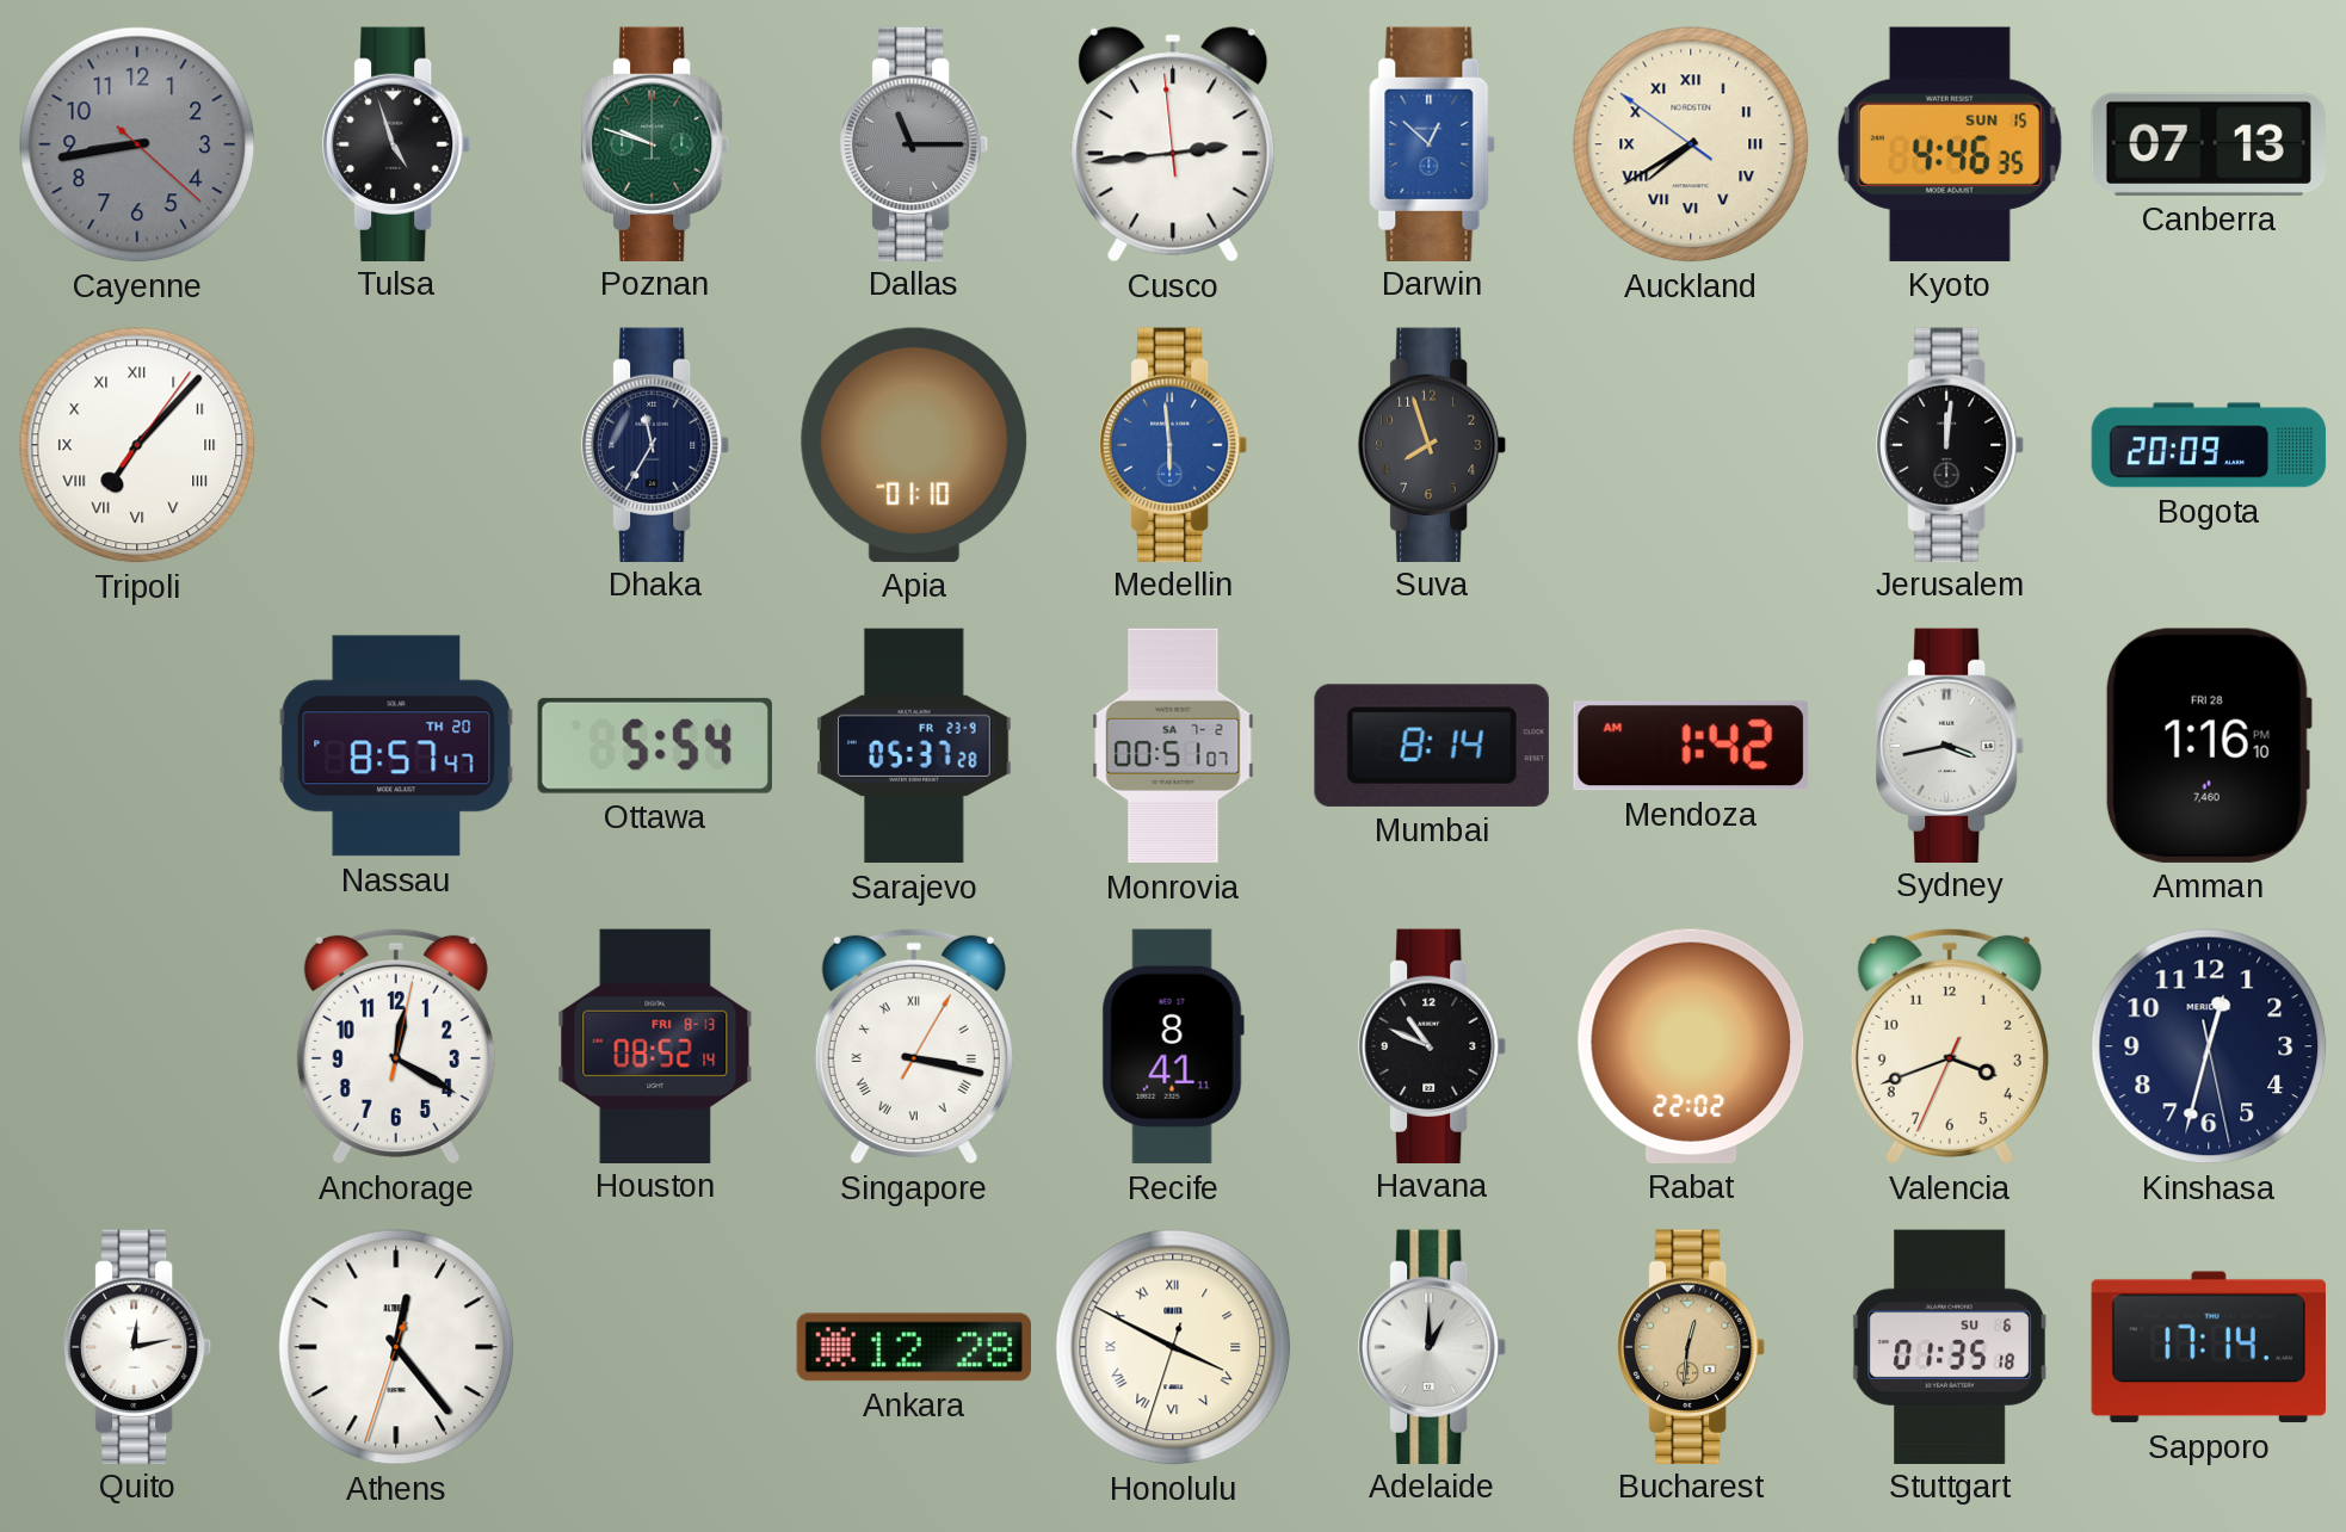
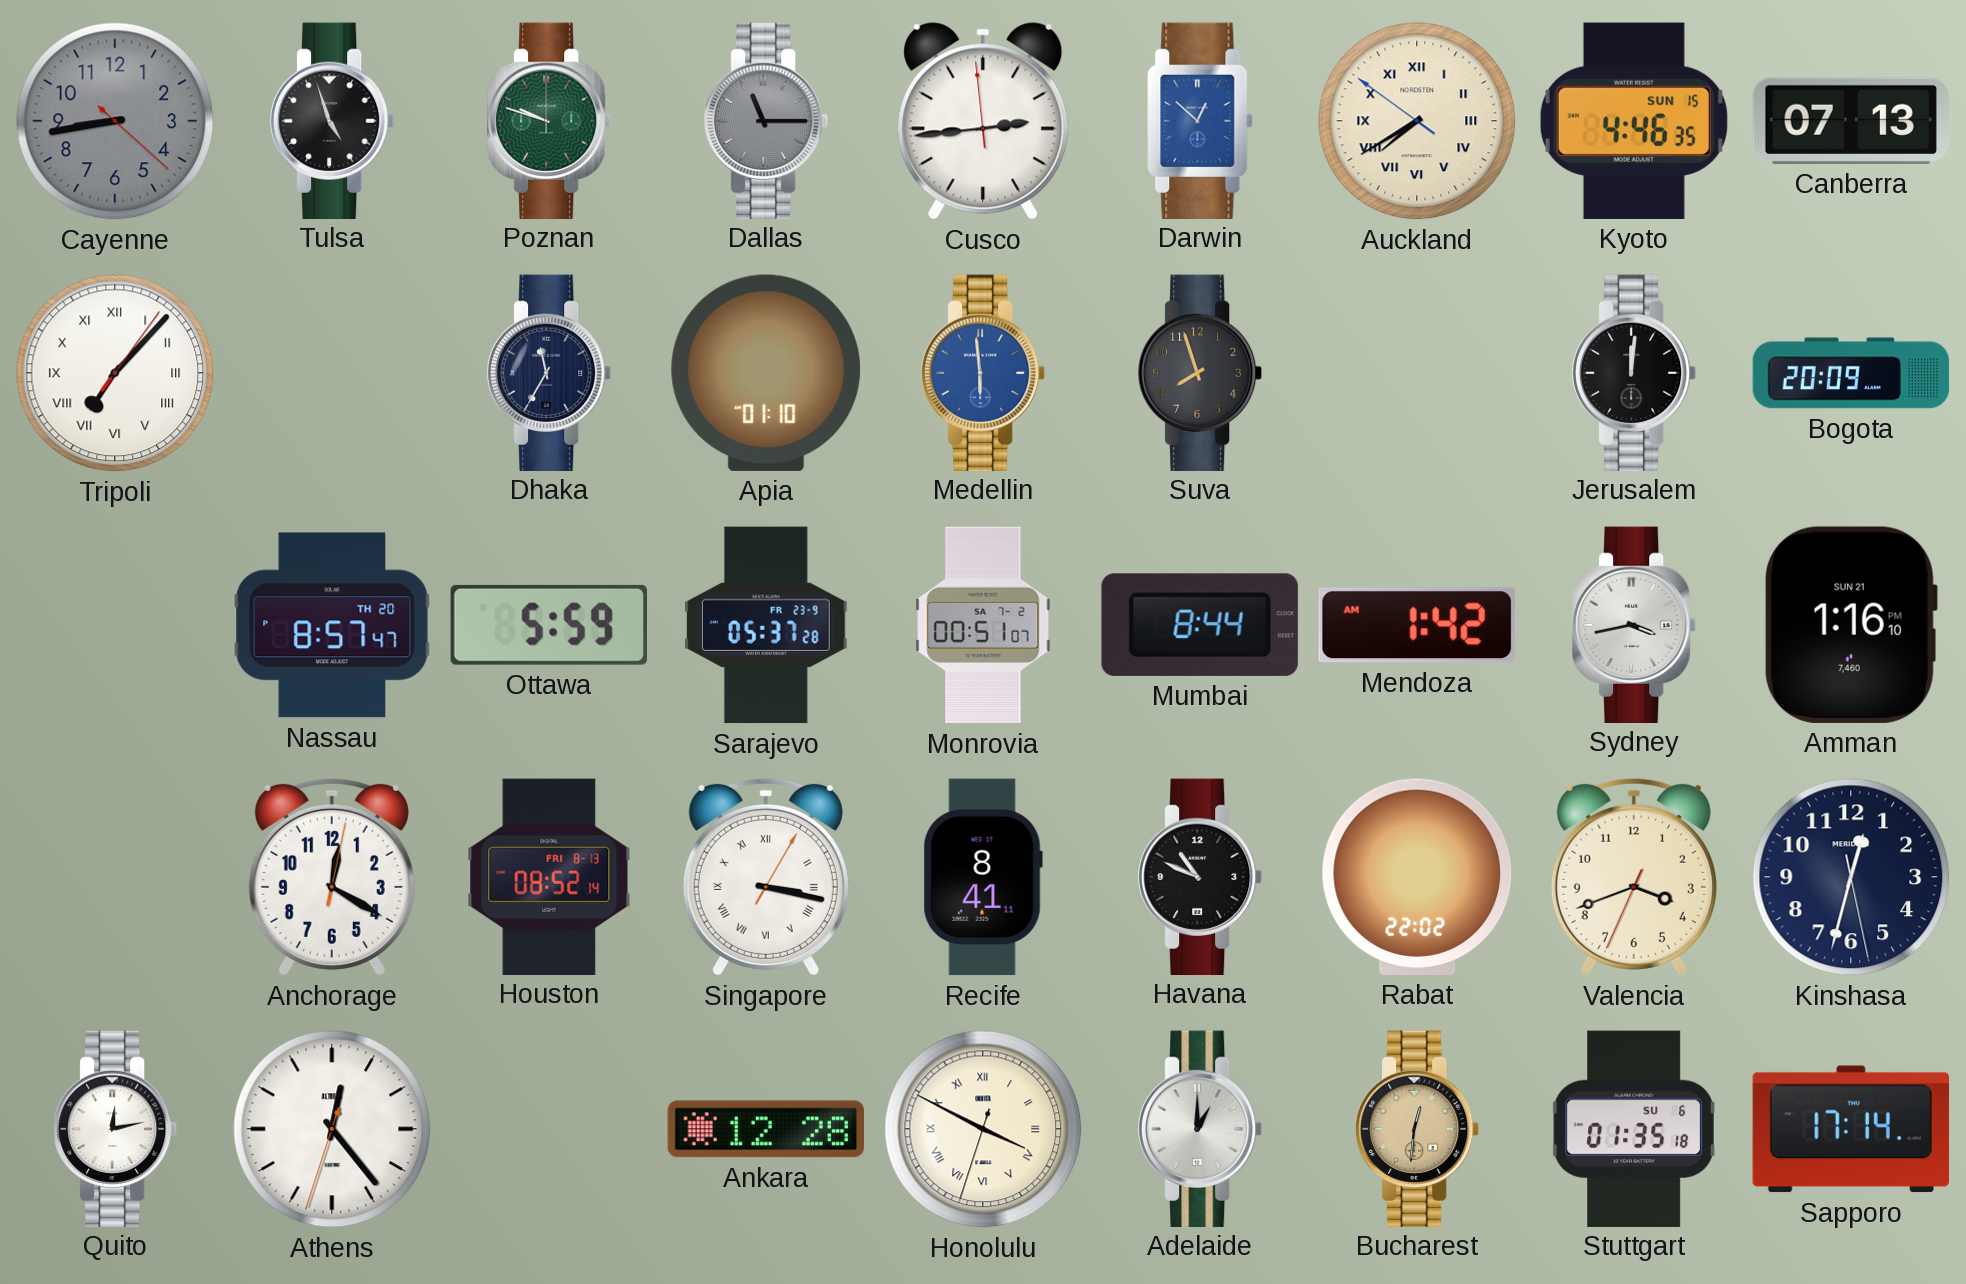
Ottawa: 5:54 -> 5:59 (549, 625)
Mumbai: 8:14 -> 8:44 (1200, 625)
Amman date: FRI 28 -> SUN 21 (1850, 625)
